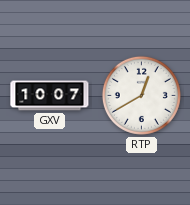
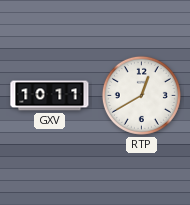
GXV: 10:07 -> 10:11 (50, 96)
